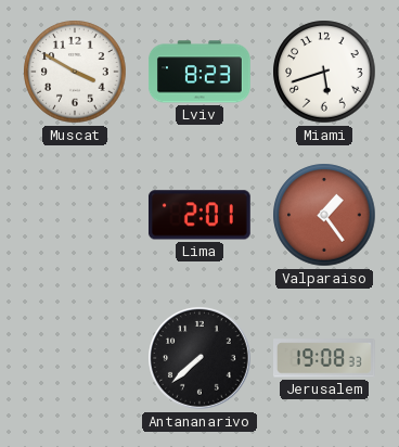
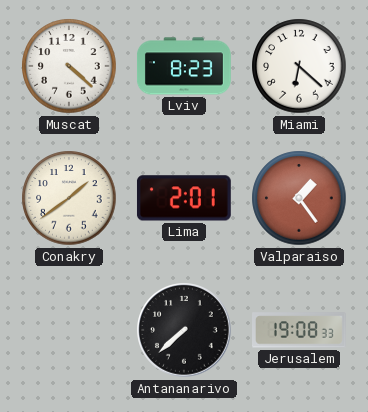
Muscat: 3:50 -> 4:22 (69, 66)
Miami: 5:42 -> 6:22 (299, 66)
Conakry: none -> 1:39 (69, 198)
